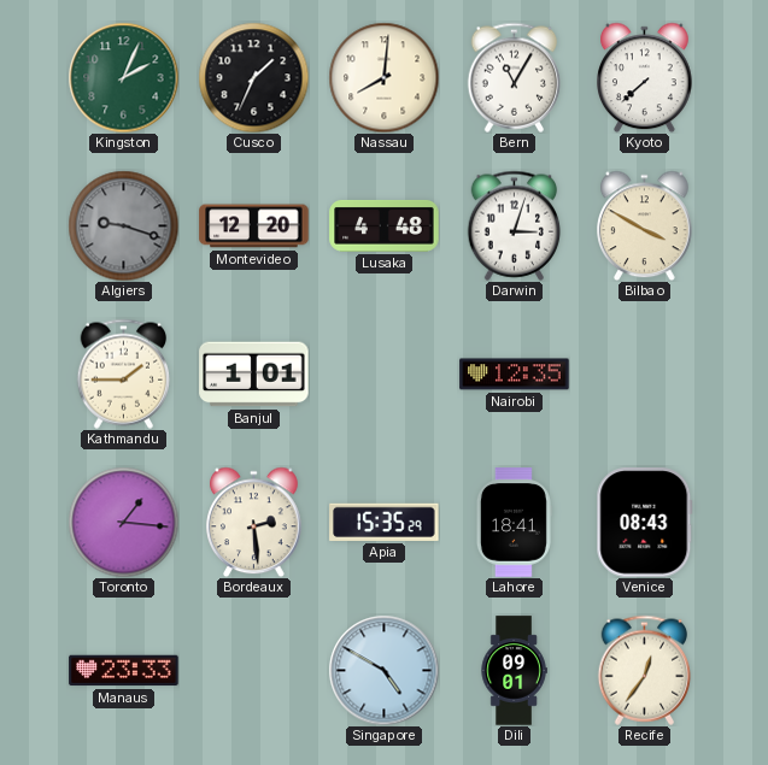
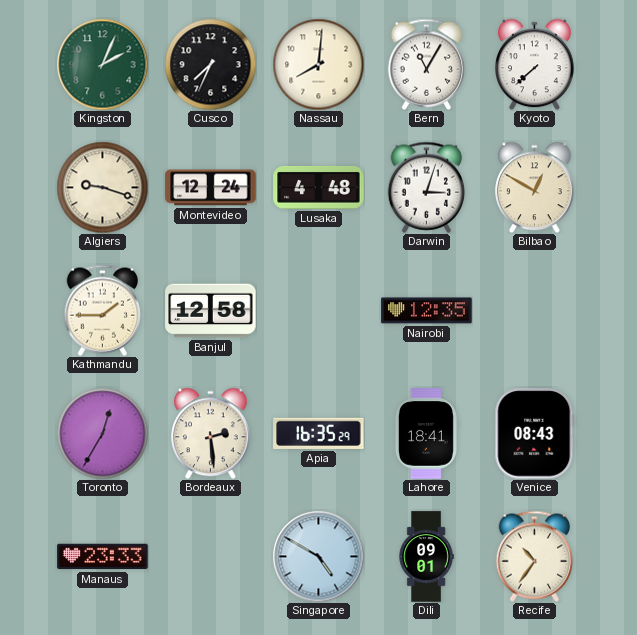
Cusco: 1:34 -> 7:34 (210, 64)
Algiers dial: grey -> cream (102, 187)
Montevideo: 12:20 -> 12:24 (211, 188)
Bilbao: 3:50 -> 12:50 (535, 187)
Banjul: 1:01 -> 12:58 (211, 311)
Toronto: 1:16 -> 12:35 (102, 433)
Apia: 15:35 -> 16:35 (319, 433)
Recife: 12:36 -> 10:36 (535, 556)
